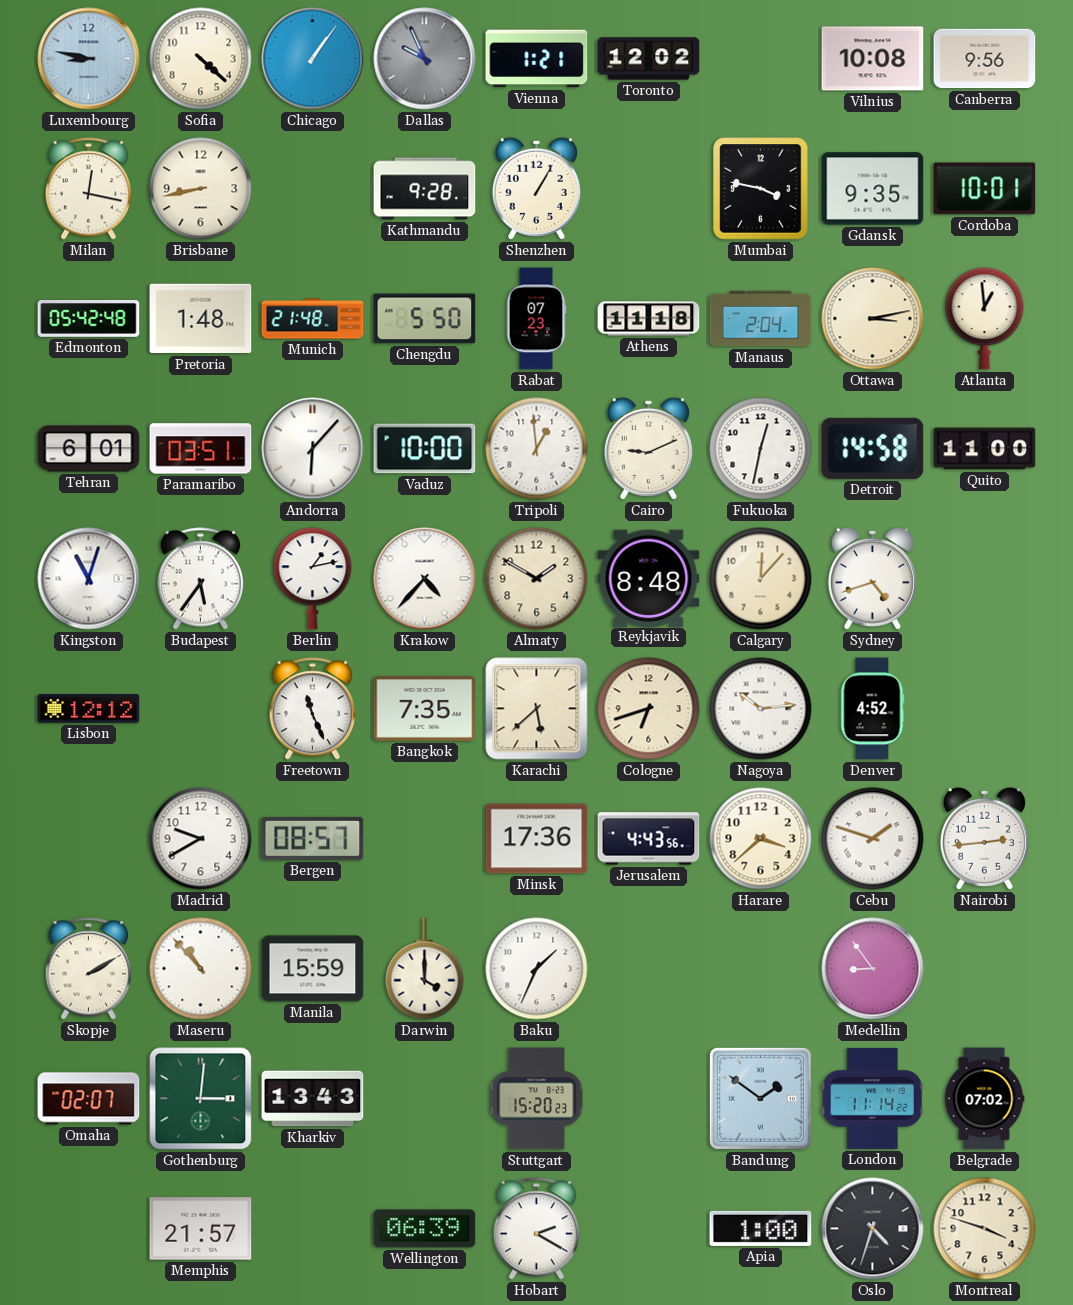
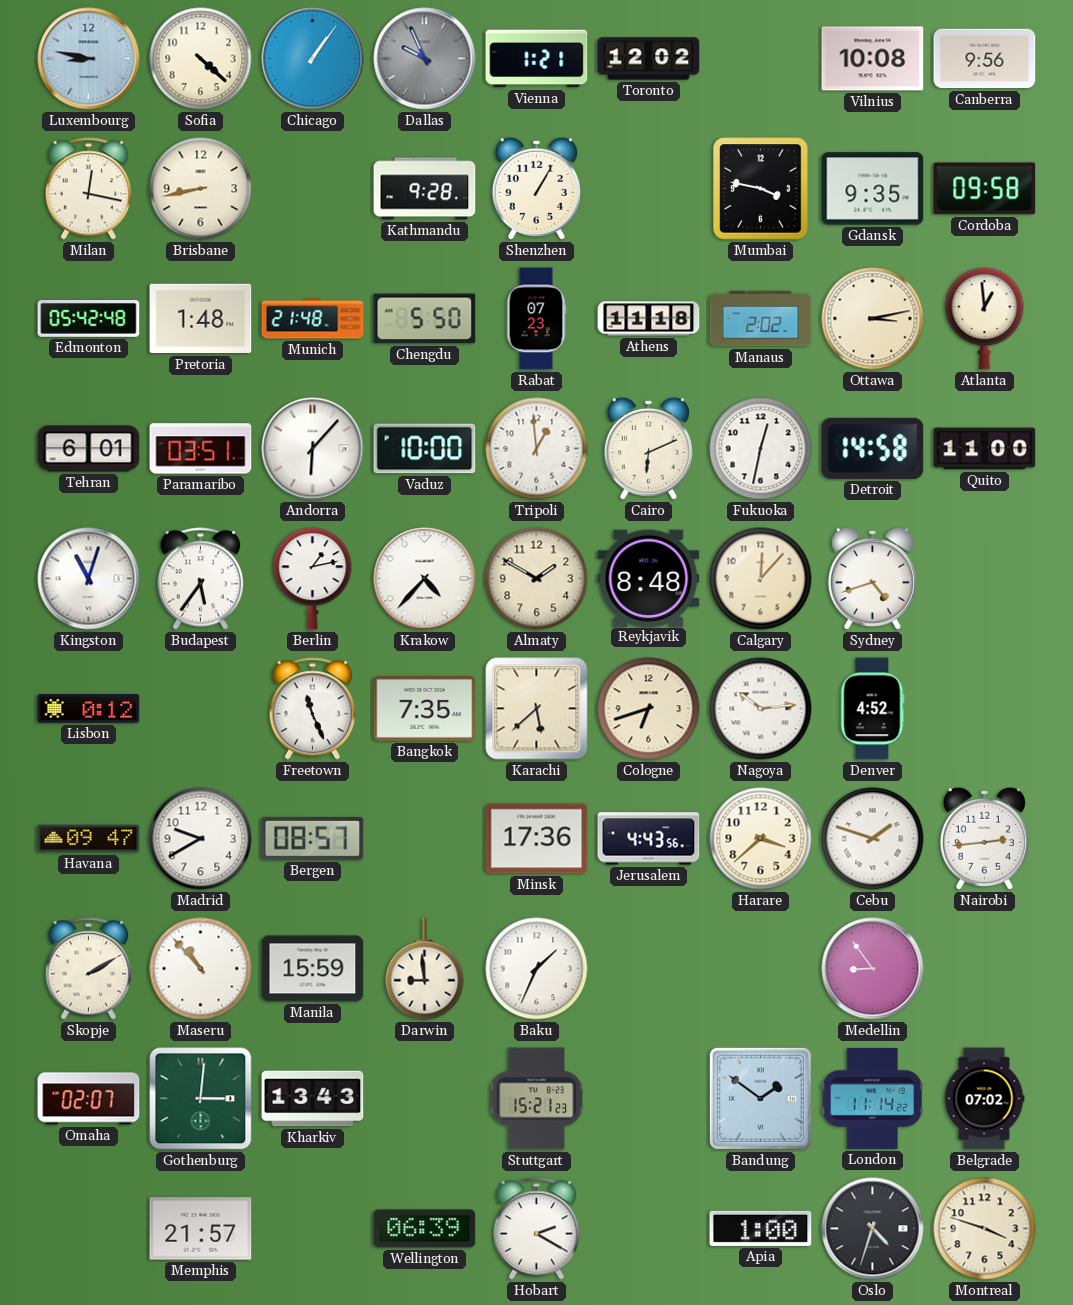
Cordoba: 10:01 -> 09:58 (985, 189)
Manaus: 2:04 -> 2:02 (761, 319)
Cairo: 9:11 -> 6:11 (648, 448)
Lisbon: 12:12 -> 0:12 (89, 709)
Havana: none -> 09:47 (89, 839)
Darwin: 4:00 -> 8:59 (425, 969)
Stuttgart: 15:20 -> 15:21 (537, 1099)
